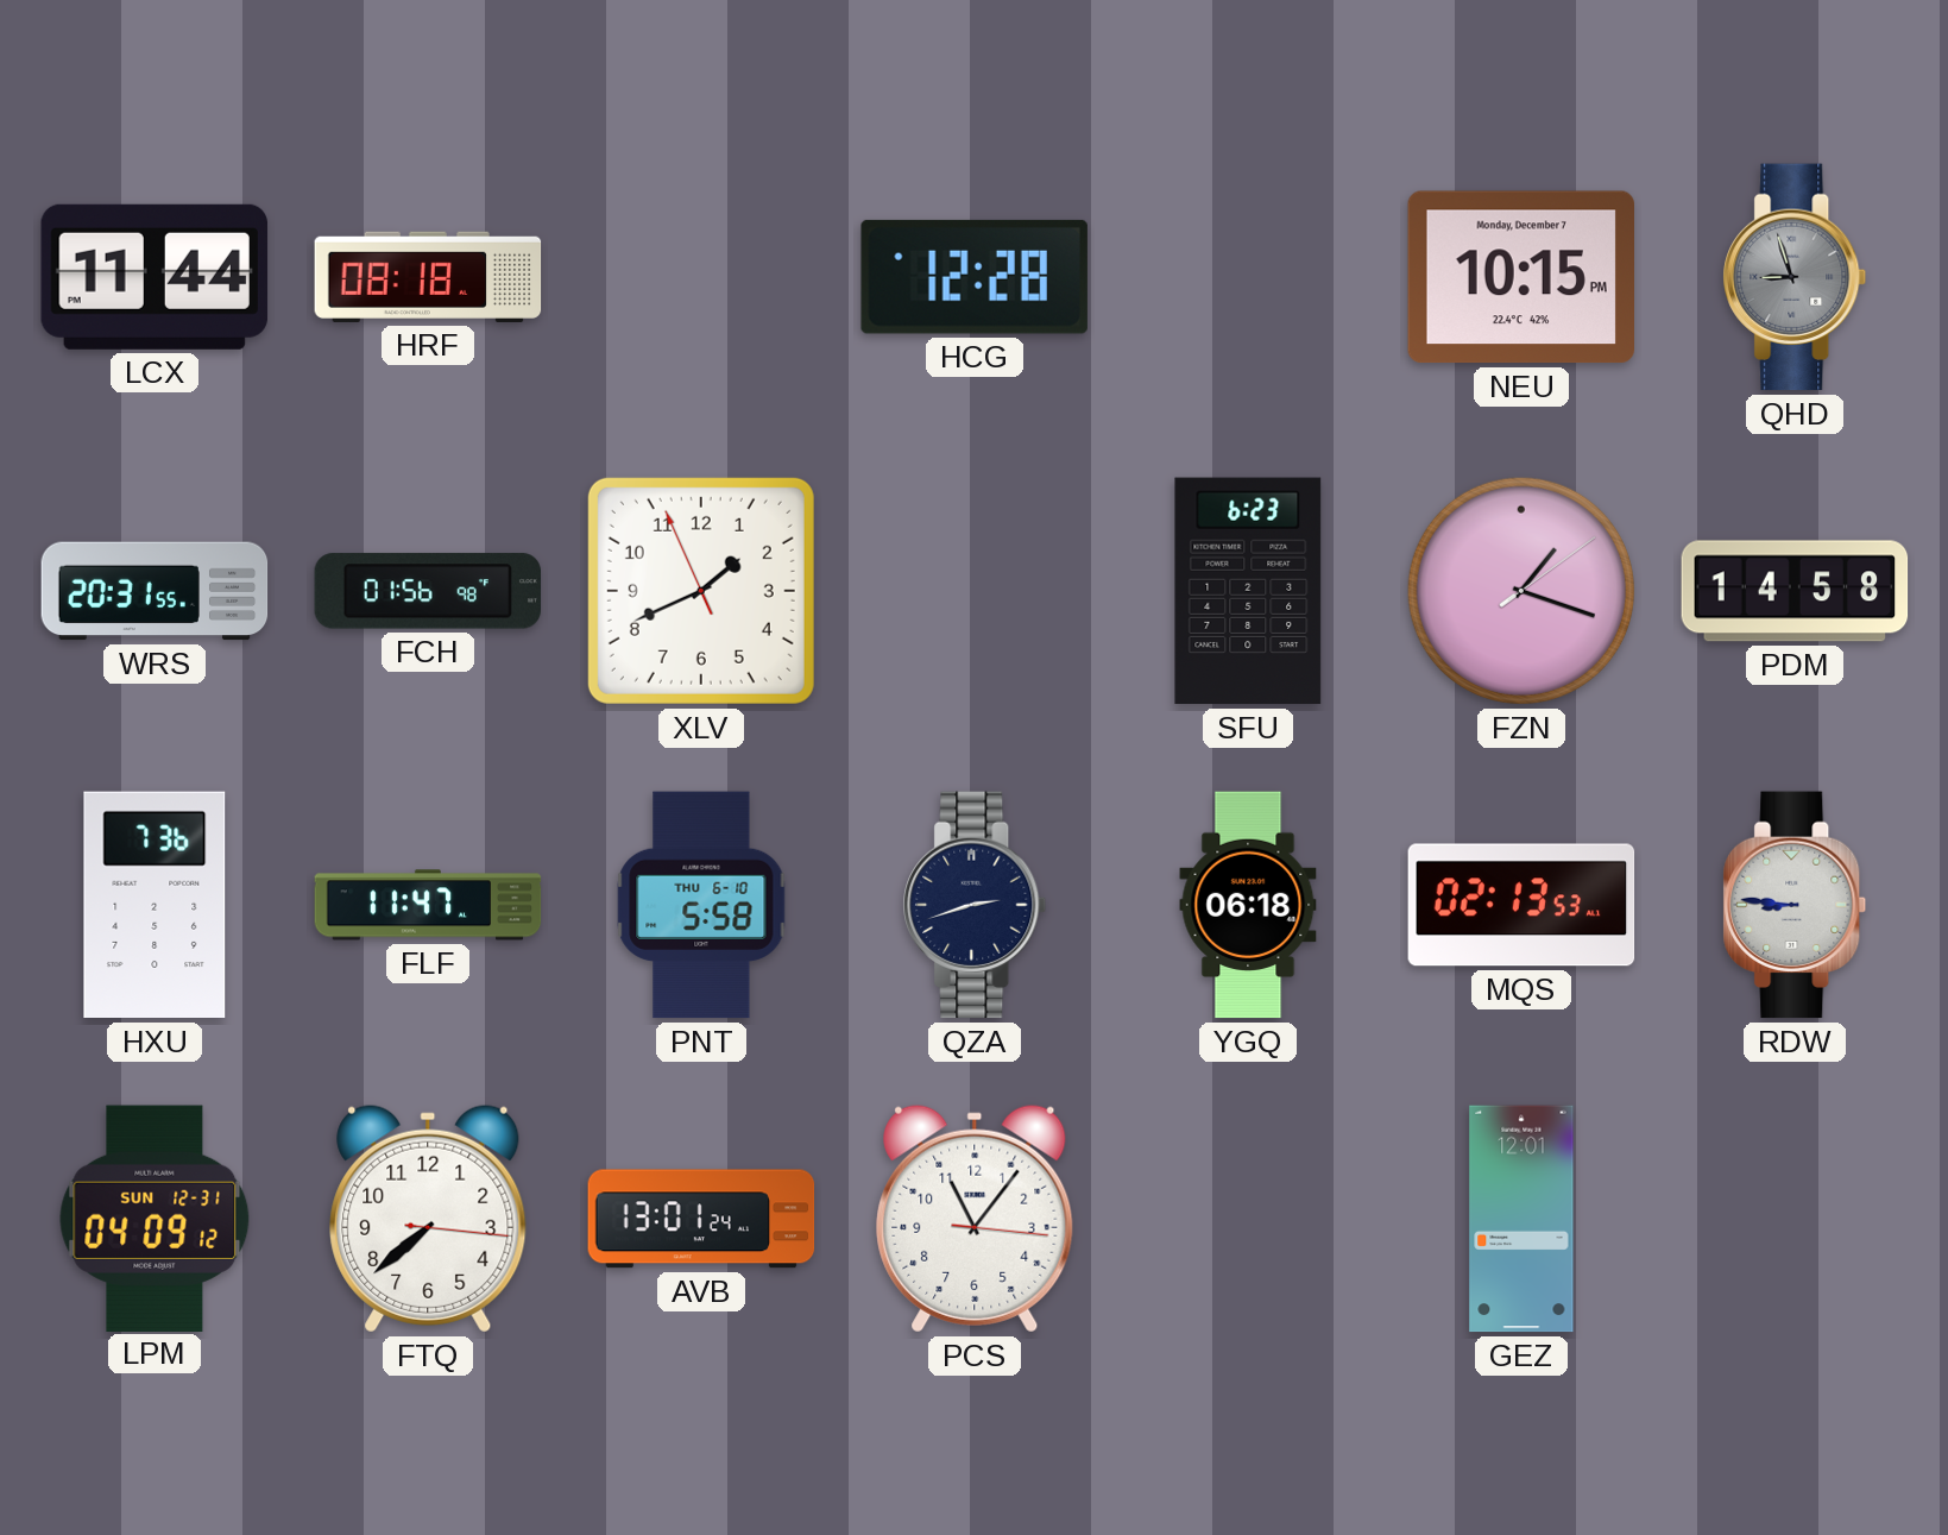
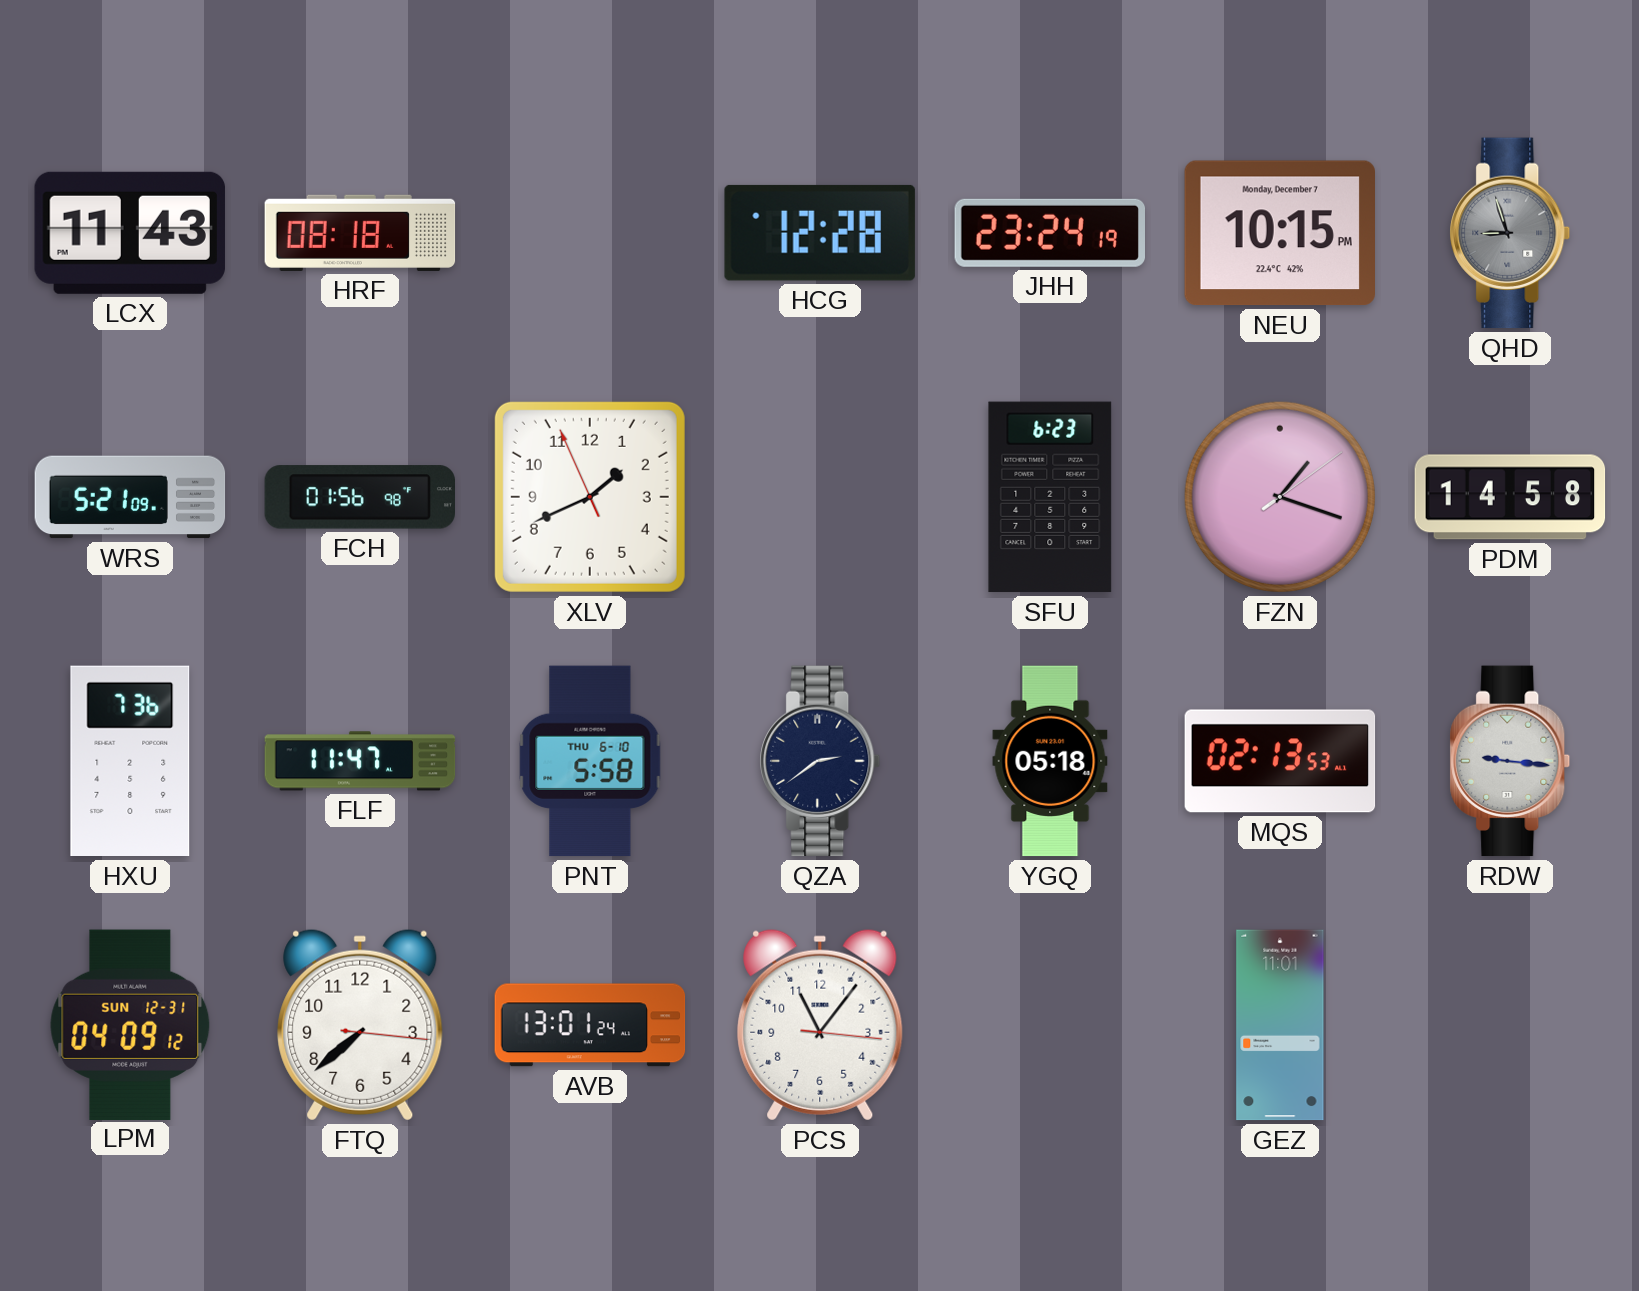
LCX: 11:44 -> 11:43 (130, 233)
JHH: none -> 23:24 (1049, 233)
WRS: 20:31 -> 5:21 (130, 497)
QZA: 2:42 -> 2:39 (820, 761)
YGQ: 06:18 -> 05:18 (1050, 761)
RDW: 8:46 -> 9:16 (1510, 761)
GEZ: 12:01 -> 11:01 (1280, 1025)
